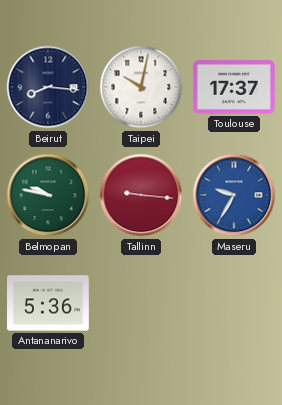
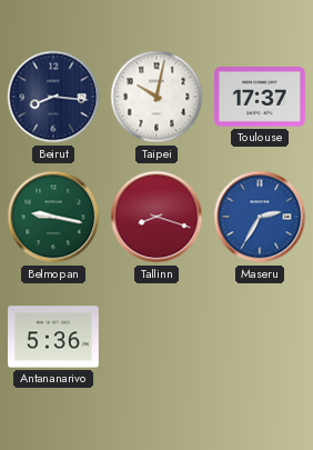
Belmopan: 9:47 -> 9:17 (53, 217)
Tallinn: 9:16 -> 8:18 (156, 217)
Maseru: 9:35 -> 2:35 (260, 217)
